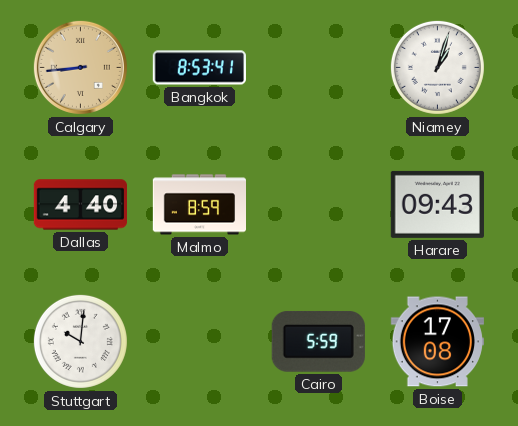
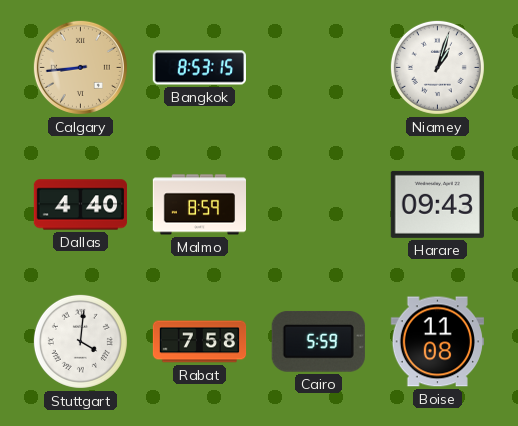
Bangkok: 8:53:41 -> 8:53:15 (199, 68)
Stuttgart: 10:01 -> 4:01 (80, 341)
Rabat: none -> 7:58 (200, 342)
Boise: 17:08 -> 11:08 (437, 342)
